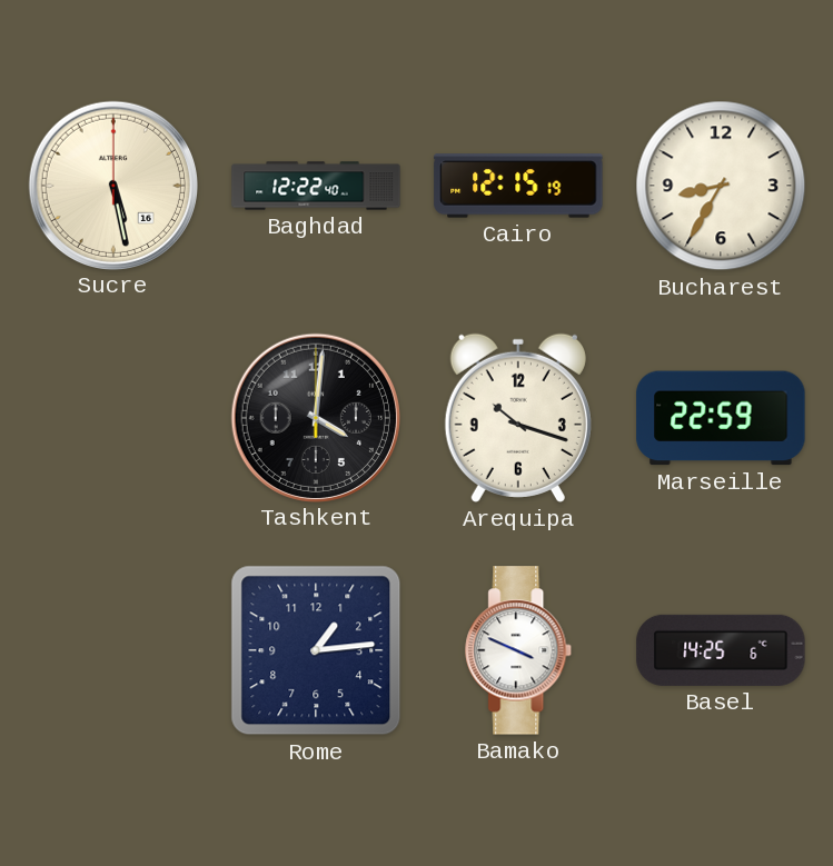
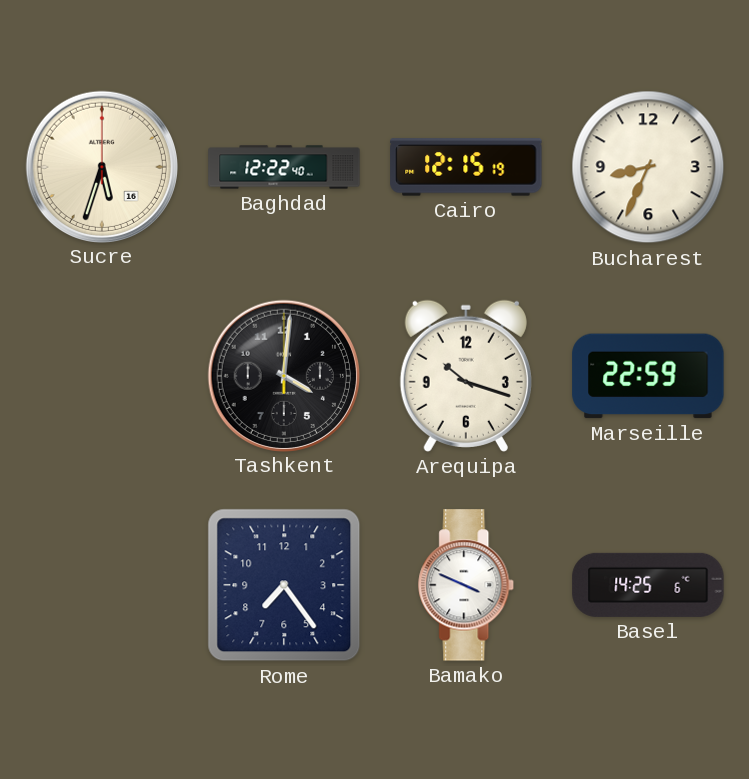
Sucre: 5:28 -> 5:33 (101, 166)
Bucharest: 8:35 -> 8:34 (648, 167)
Rome: 1:14 -> 7:24 (284, 585)
